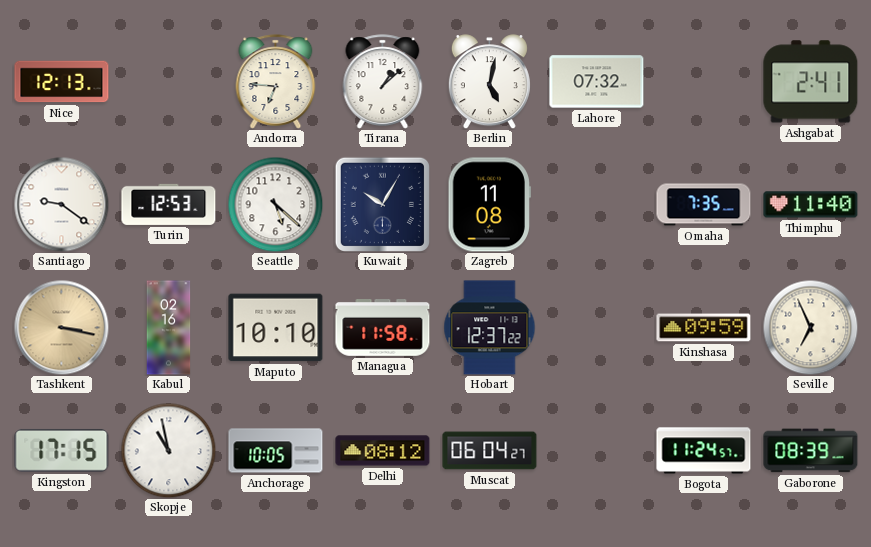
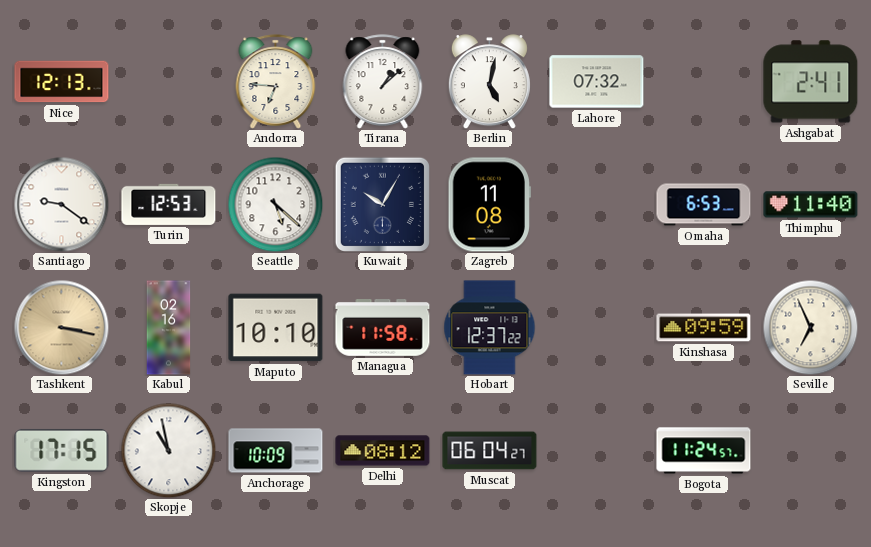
Omaha: 7:35 -> 6:53 (704, 205)
Anchorage: 10:05 -> 10:09 (276, 451)
Gaborone: 08:39 -> none (811, 451)
